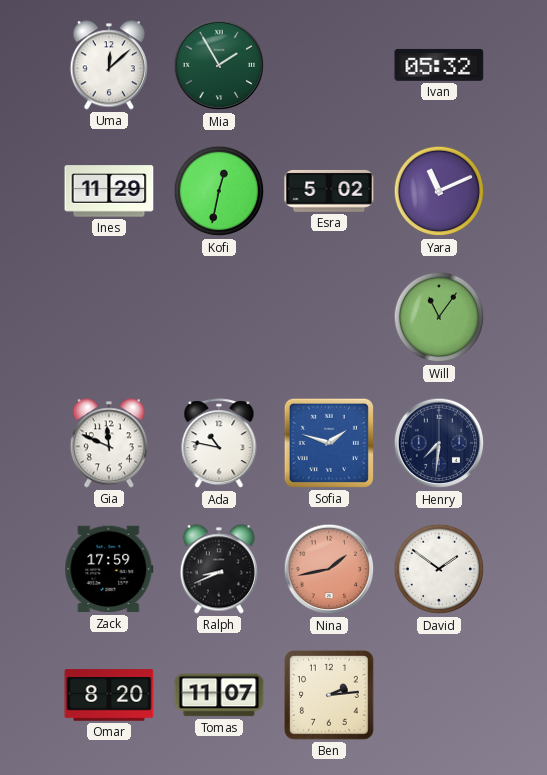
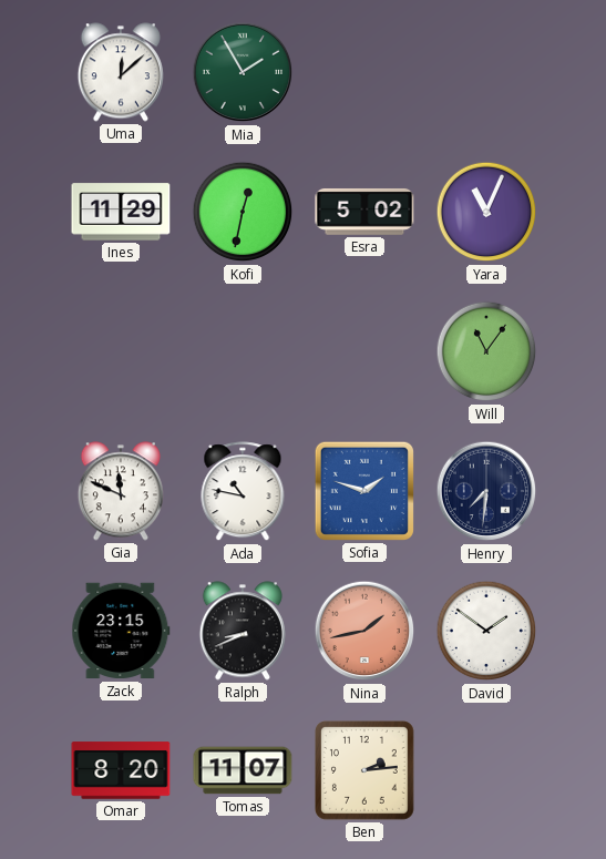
Ivan: 05:32 -> none (439, 65)
Yara: 11:11 -> 11:04 (486, 212)
Zack: 17:59 -> 23:15 (121, 631)
